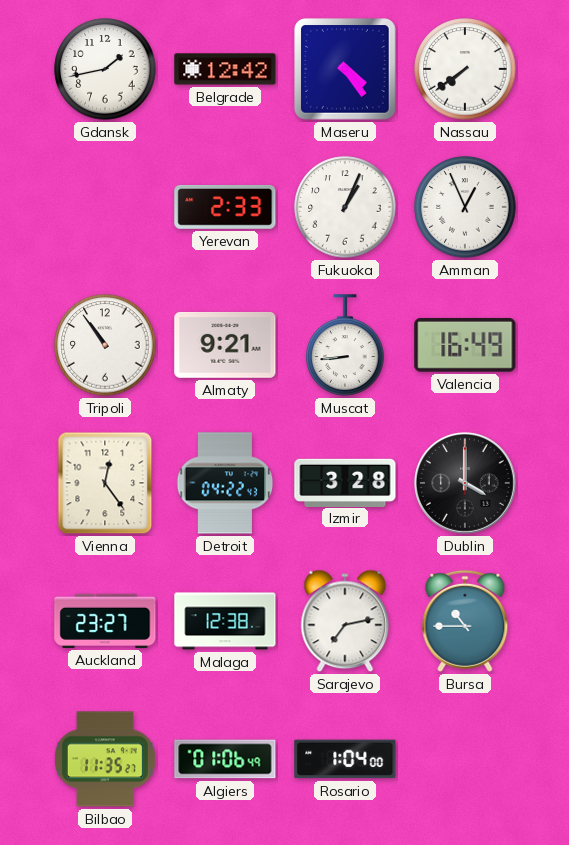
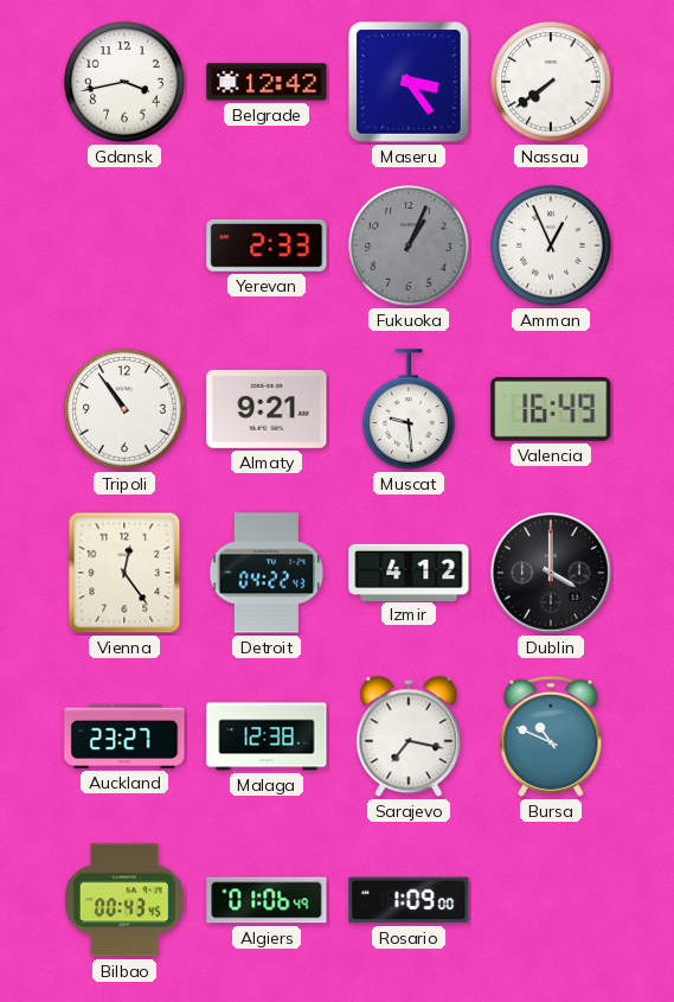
Gdansk: 1:43 -> 3:43 (124, 82)
Maseru: 4:24 -> 3:24 (409, 82)
Fukuoka dial: white -> grey (409, 245)
Muscat: 8:44 -> 9:29 (409, 409)
Izmir: 3:28 -> 4:12 (409, 572)
Sarajevo: 7:13 -> 7:17 (409, 736)
Bursa: 10:45 -> 10:49 (551, 736)
Bilbao: 11:35 -> 00:43 (124, 900)
Rosario: 1:04 -> 1:09 (409, 900)
